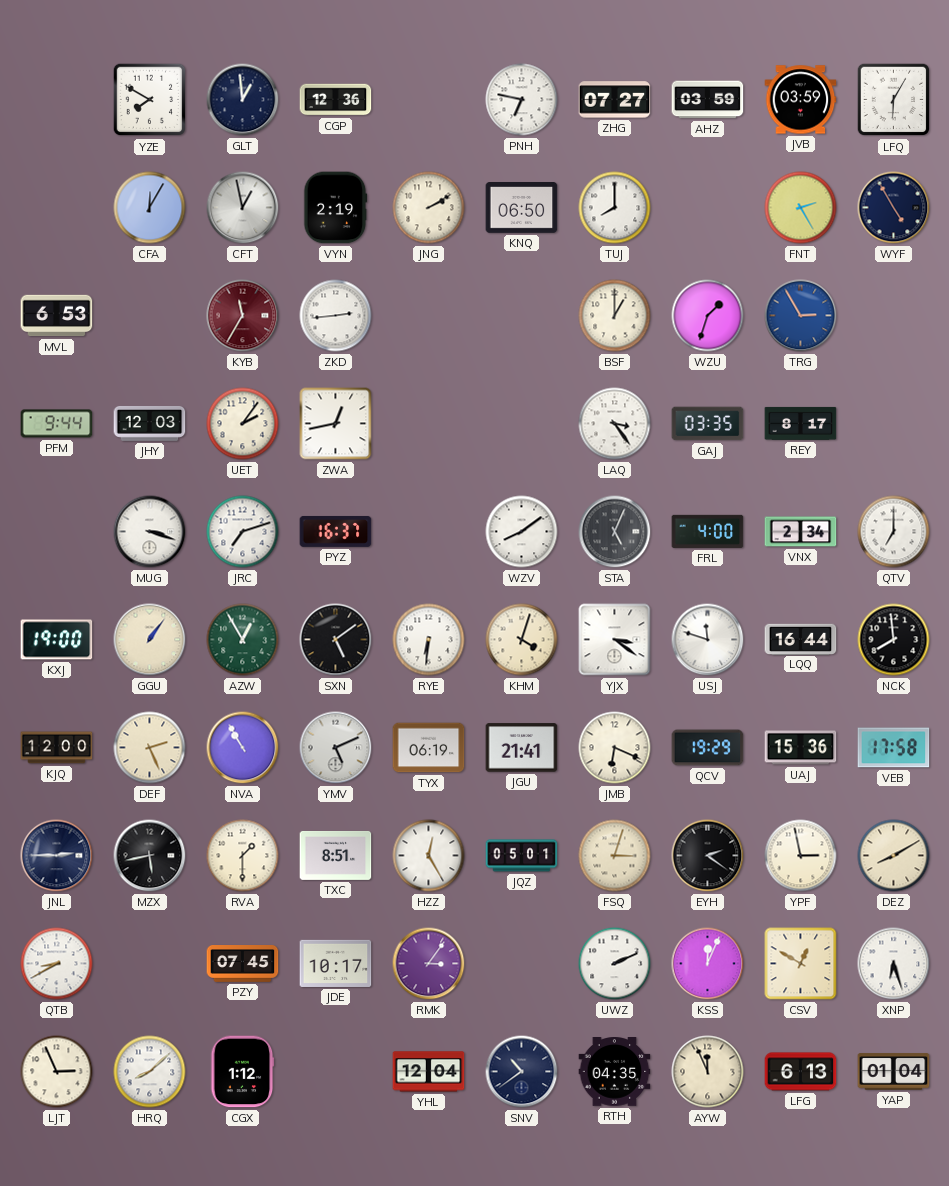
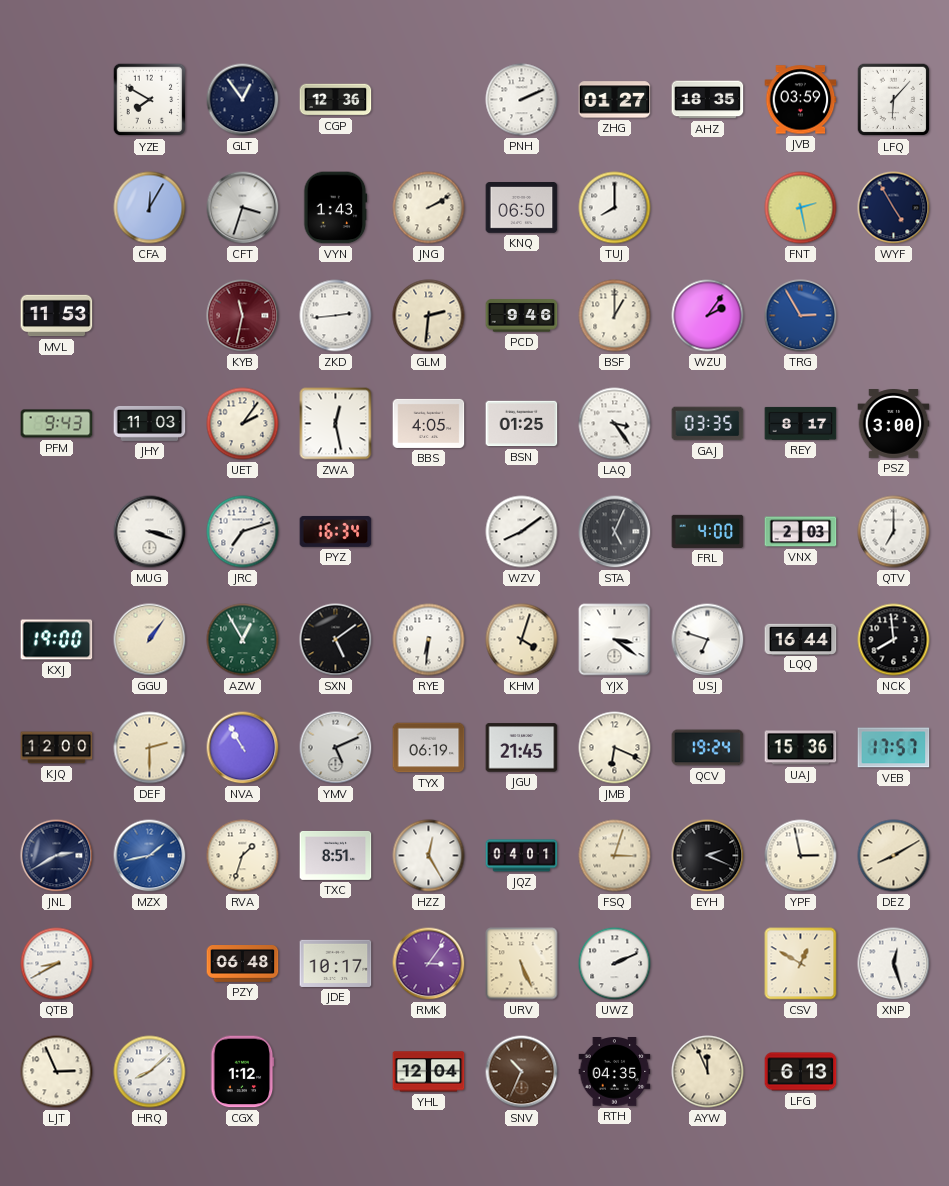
GLT: 12:59 -> 12:54 (243, 100)
PNH: 6:47 -> 2:11 (522, 100)
ZHG: 07:27 -> 01:27 (615, 100)
AHZ: 03:59 -> 18:35 (708, 100)
LFQ: 6:05 -> 6:07 (894, 100)
CFT: 12:58 -> 3:33 (243, 208)
VYN: 2:19 -> 1:43 (336, 208)
FNT: 2:25 -> 2:28 (801, 208)
MVL: 6:53 -> 11:53 (57, 316)
KYB: 11:35 -> 11:32 (243, 316)
GLM: none -> 2:31 (429, 316)
PCD: none -> 9:46 (522, 316)
WZU: 1:33 -> 2:06 (708, 316)
PFM: 9:44 -> 9:43 (57, 424)
JHY: 12:03 -> 11:03 (150, 423)
ZWA: 12:43 -> 12:28 (336, 424)
BBS: none -> 4:05 (429, 423)
BSN: none -> 01:25 (522, 424)
PSZ: none -> 3:00 (894, 424)
PYZ: 16:37 -> 16:34 (336, 531)
VNX: 2:34 -> 2:03 (801, 532)
USJ: 11:48 -> 6:48 (708, 640)
DEF: 2:26 -> 2:30 (150, 748)
JGU: 21:41 -> 21:45 (522, 748)
QCV: 19:29 -> 19:24 (708, 748)
VEB: 17:58 -> 17:57 (894, 748)
JNL: 2:45 -> 2:40 (57, 856)
MZX: 5:43 -> 1:43 (150, 856)
MZX dial: black -> blue (150, 856)
RVA: 1:30 -> 1:33 (243, 856)
JQZ: 05:01 -> 04:01 (522, 856)
EYH: 2:21 -> 2:19 (708, 856)
PZY: 07:45 -> 06:48 (243, 964)
URV: none -> 5:26 (522, 964)
KSS: 12:04 -> none (708, 964)
XNP: 6:27 -> 12:27 (894, 964)
SNV: 10:39 -> 10:34 (522, 1072)
SNV dial: navy -> brown (522, 1072)
YAP: 01:04 -> none (894, 1072)
